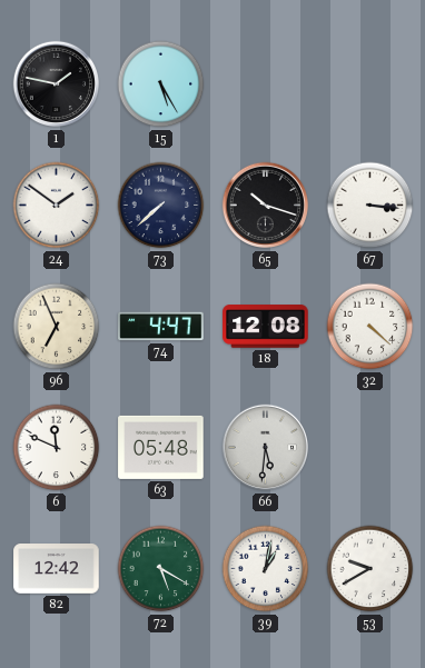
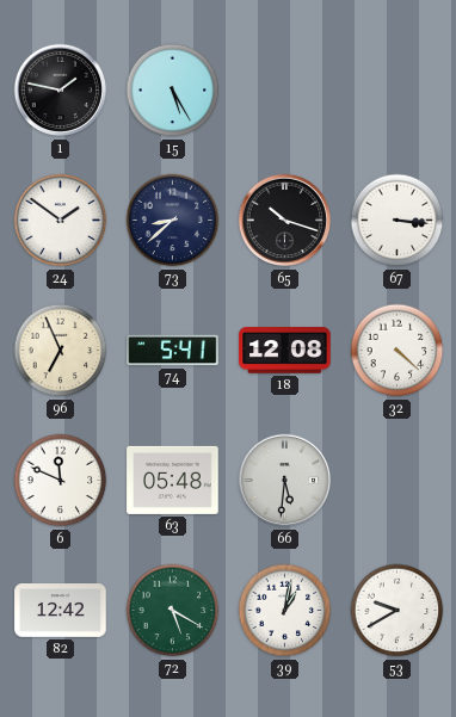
73: 7:38 -> 8:38 (173, 221)
74: 4:47 -> 5:41 (173, 351)
